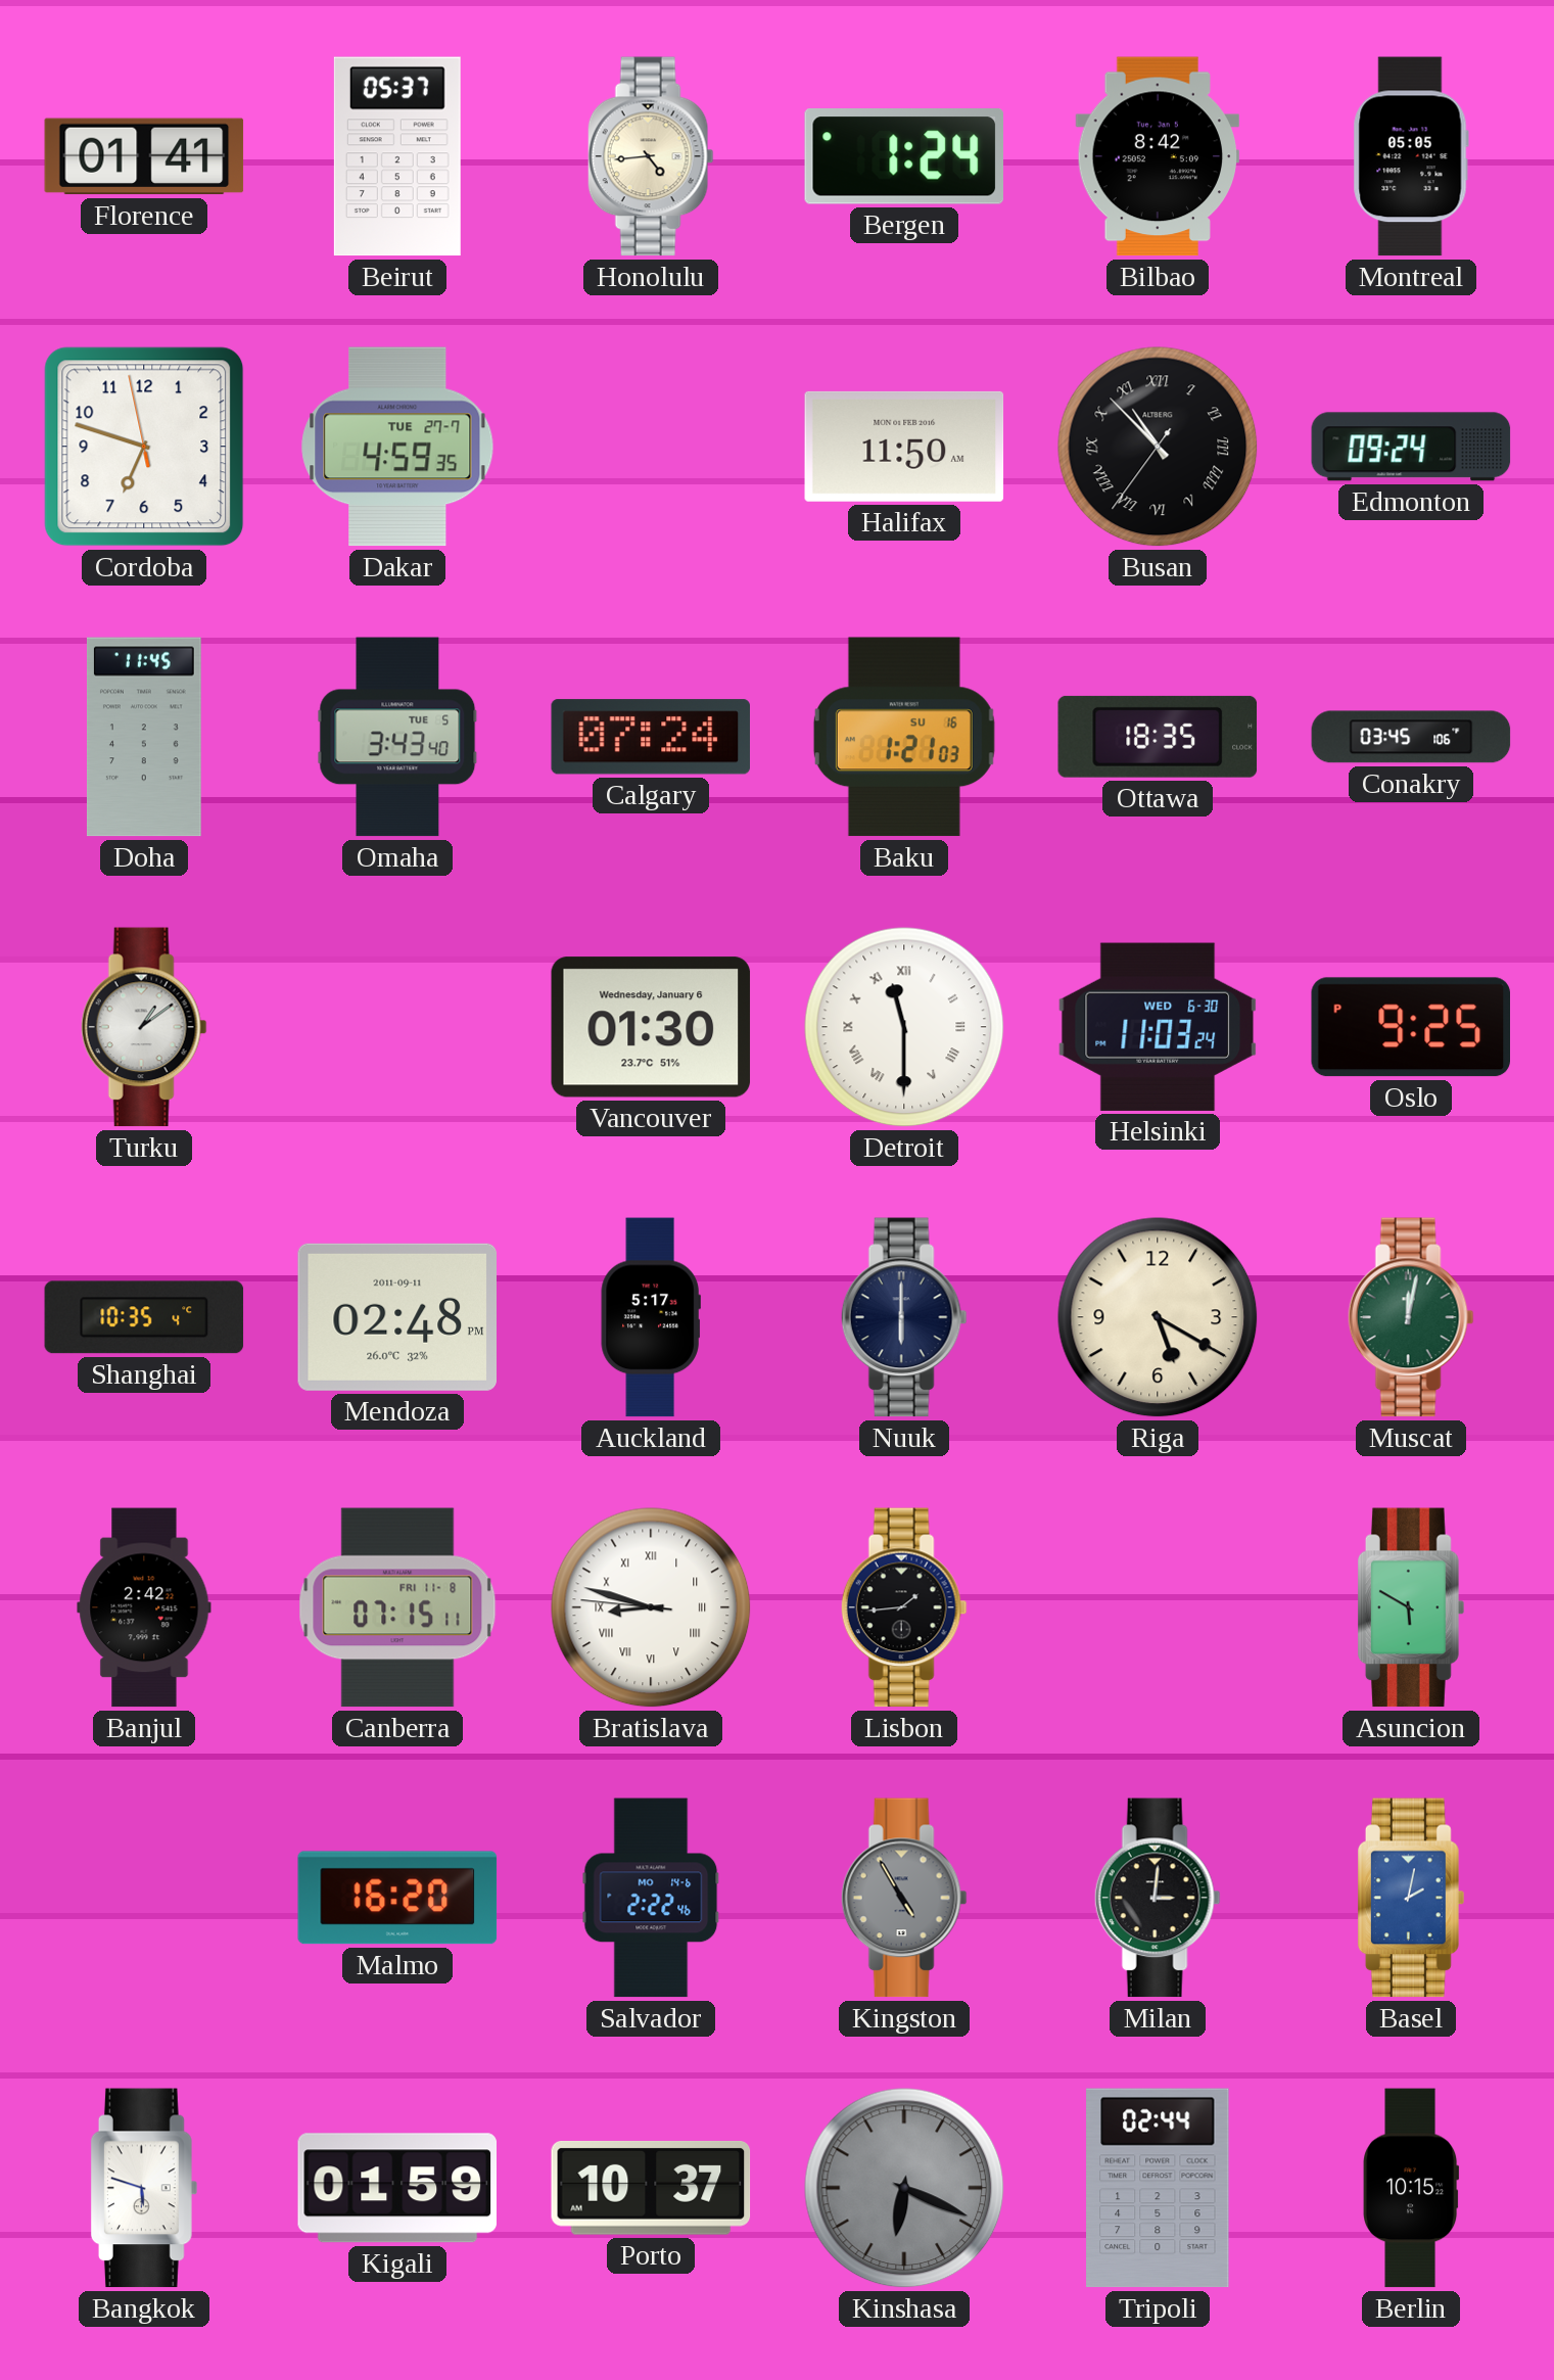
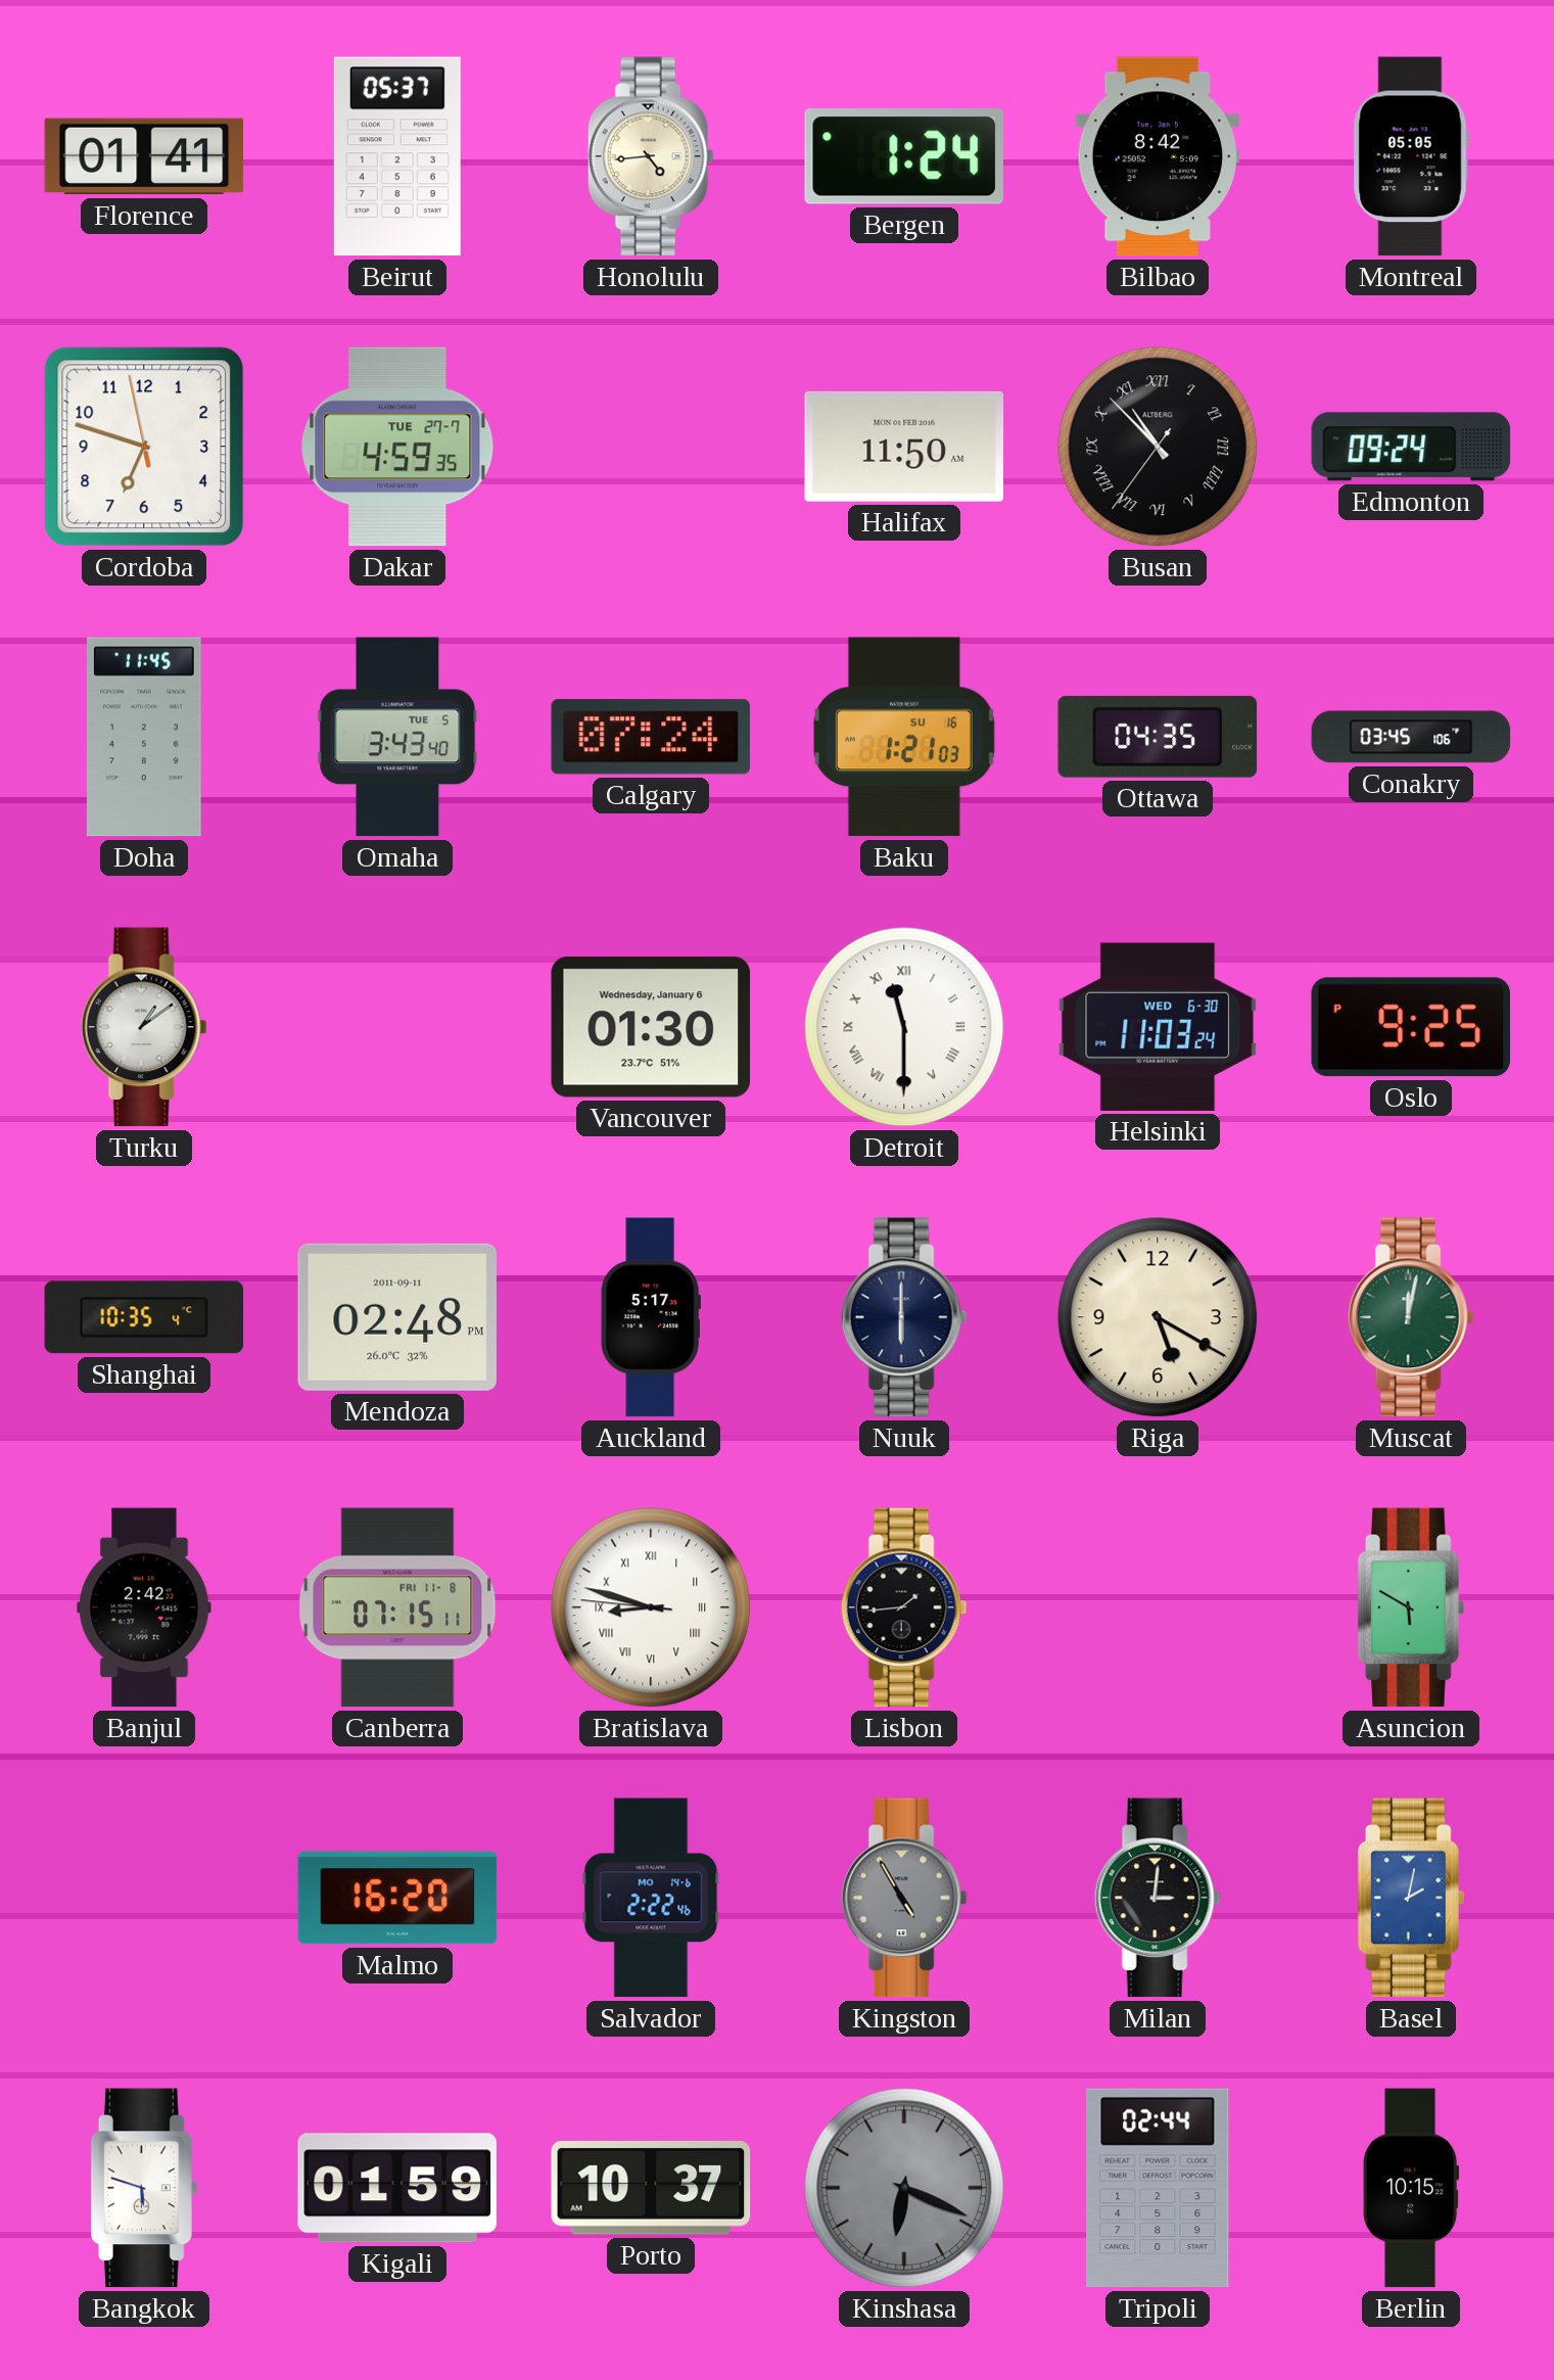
Ottawa: 18:35 -> 04:35 (1158, 737)
